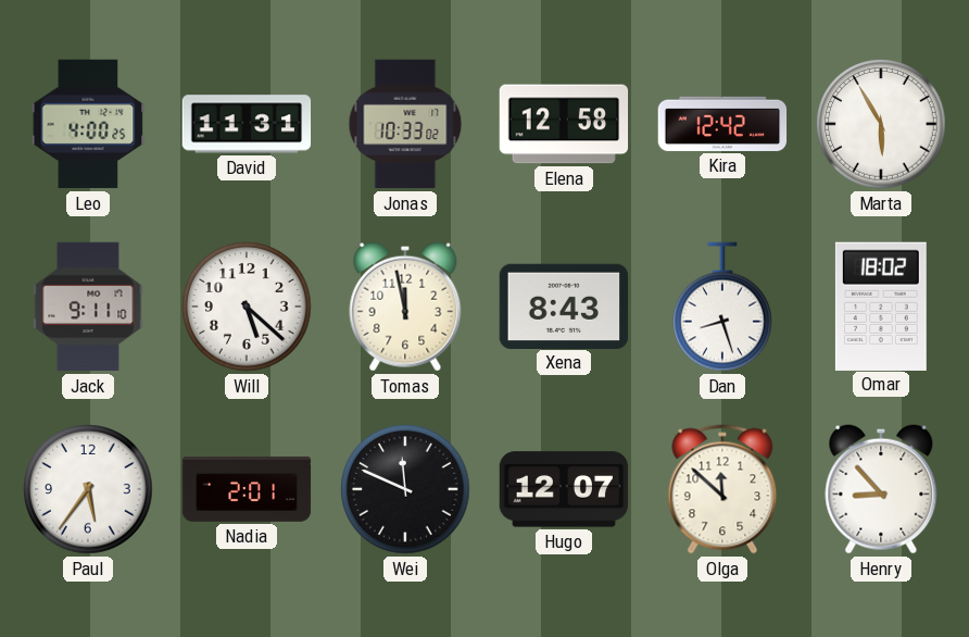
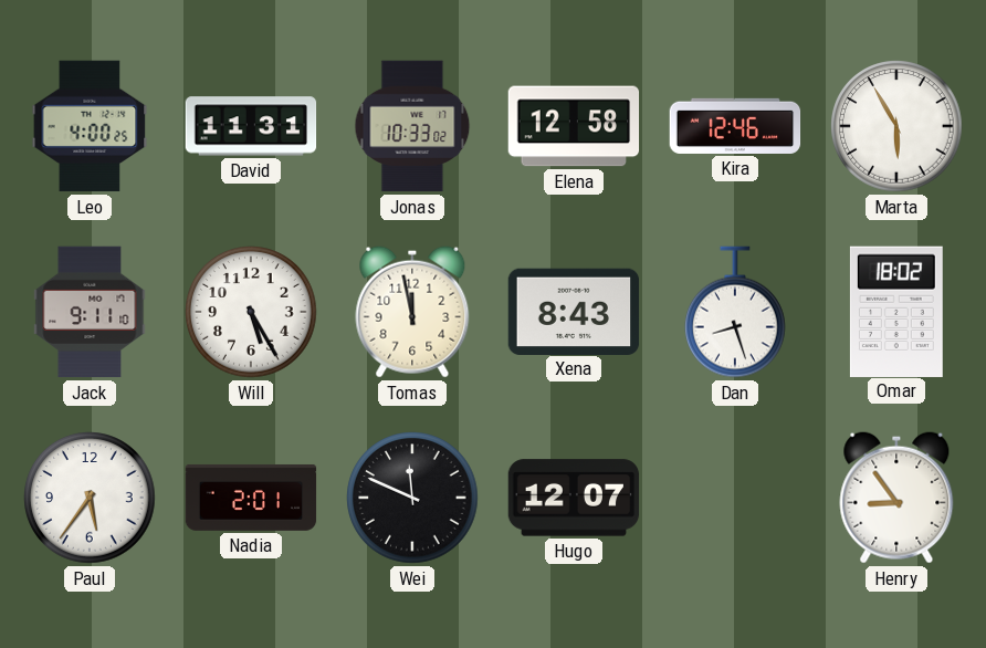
Kira: 12:42 -> 12:46 (735, 126)
Will: 5:22 -> 5:25 (251, 312)
Olga: 11:52 -> none (722, 489)
Henry: 8:53 -> 8:54 (896, 498)
